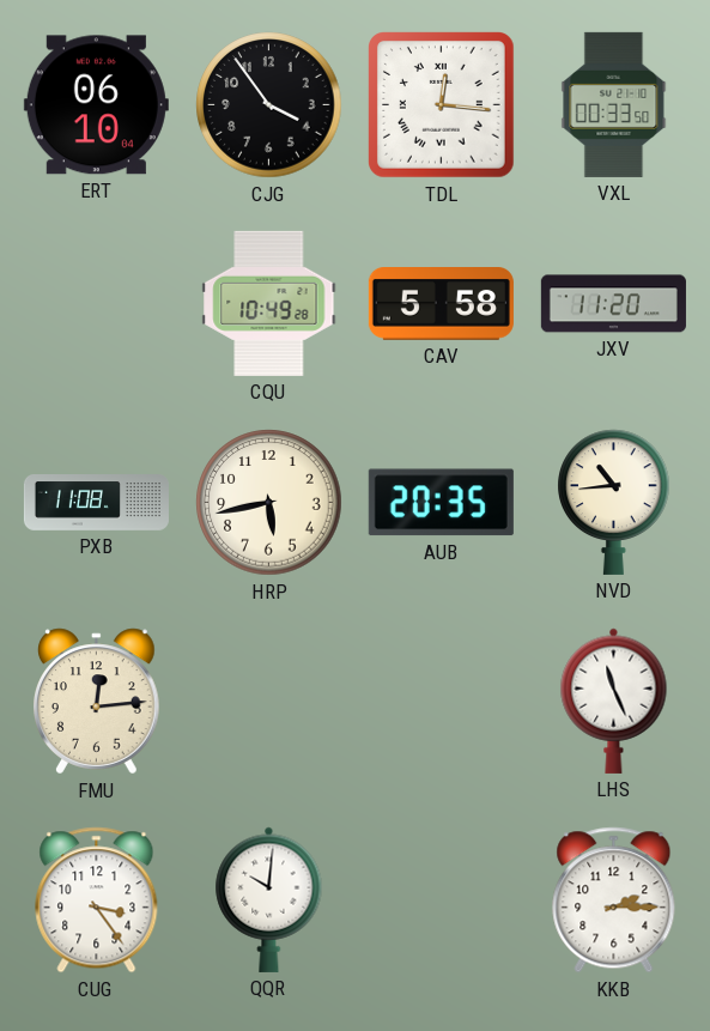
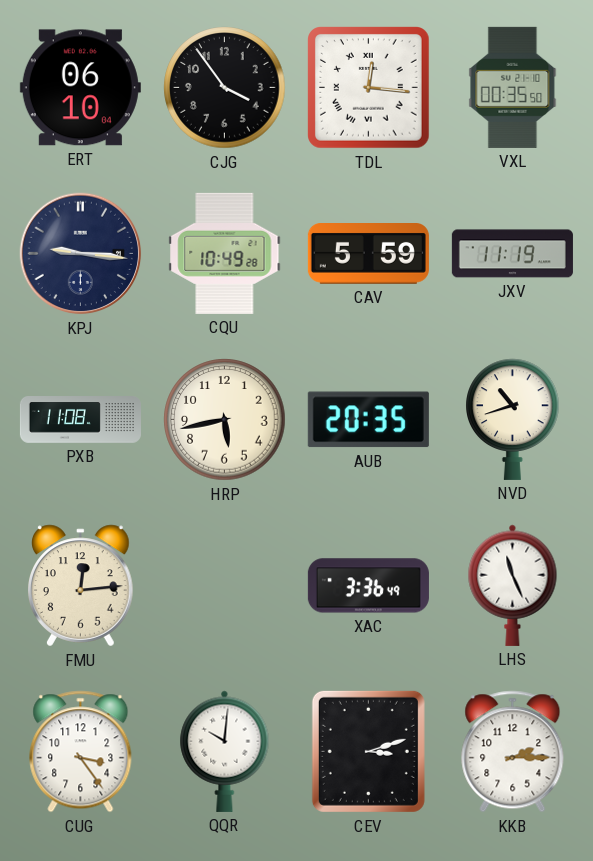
VXL: 00:33 -> 00:35 (513, 87)
KPJ: none -> 9:16 (81, 254)
CAV: 5:58 -> 5:59 (368, 254)
JXV: 11:20 -> 11:19 (512, 254)
NVD: 10:44 -> 10:42 (513, 419)
XAC: none -> 3:36 (368, 586)
CEV: none -> 3:12 (368, 751)
